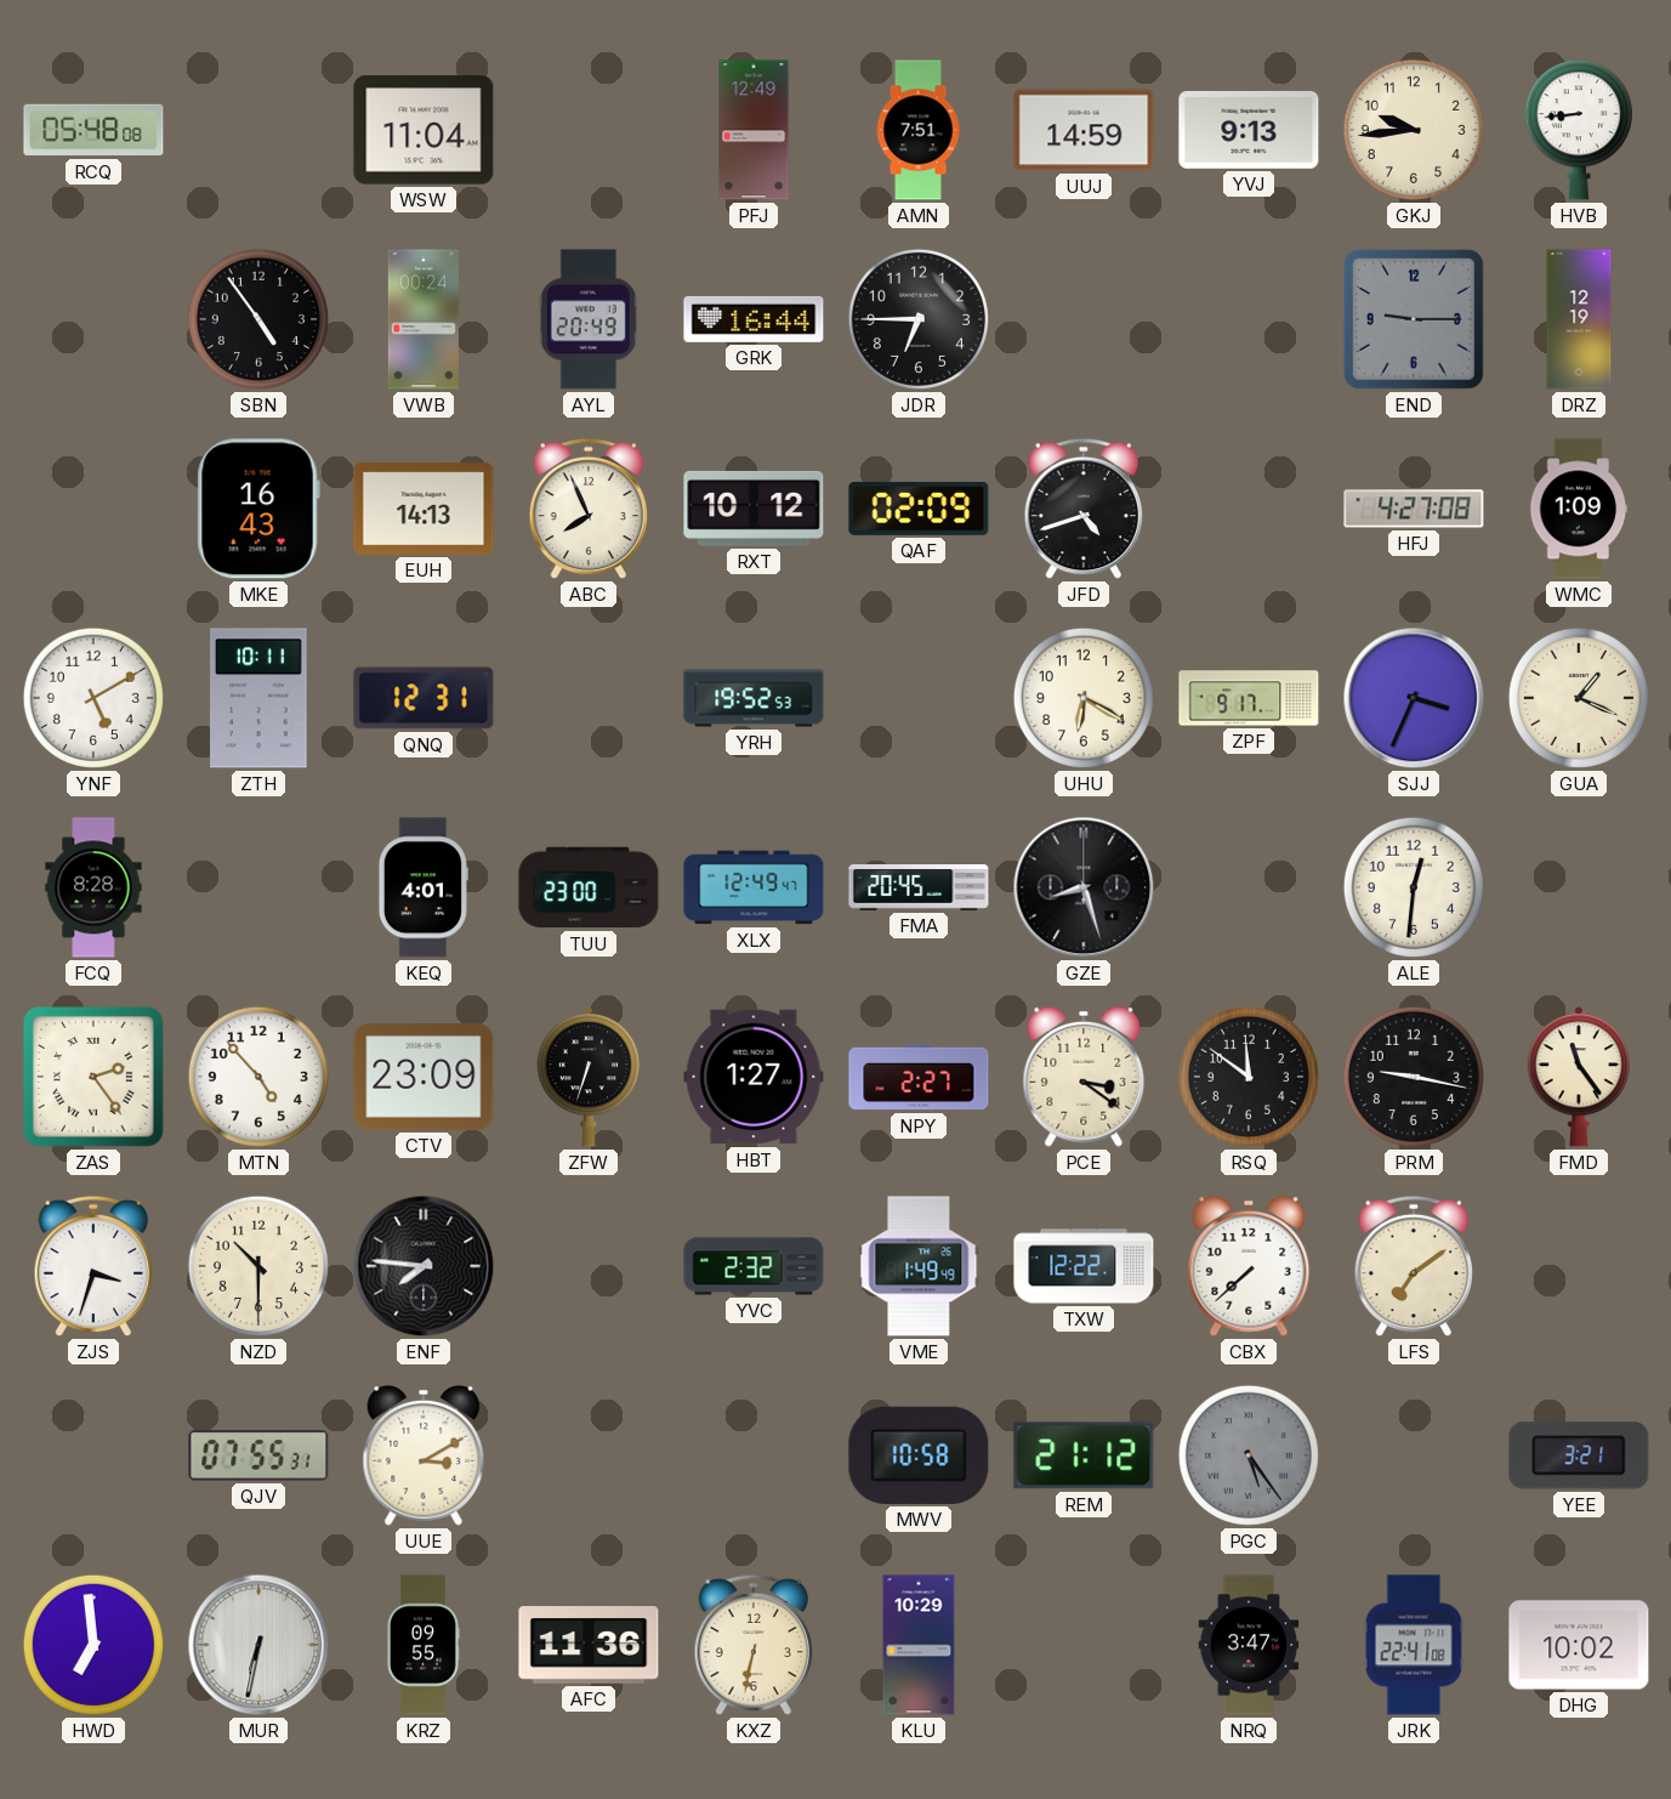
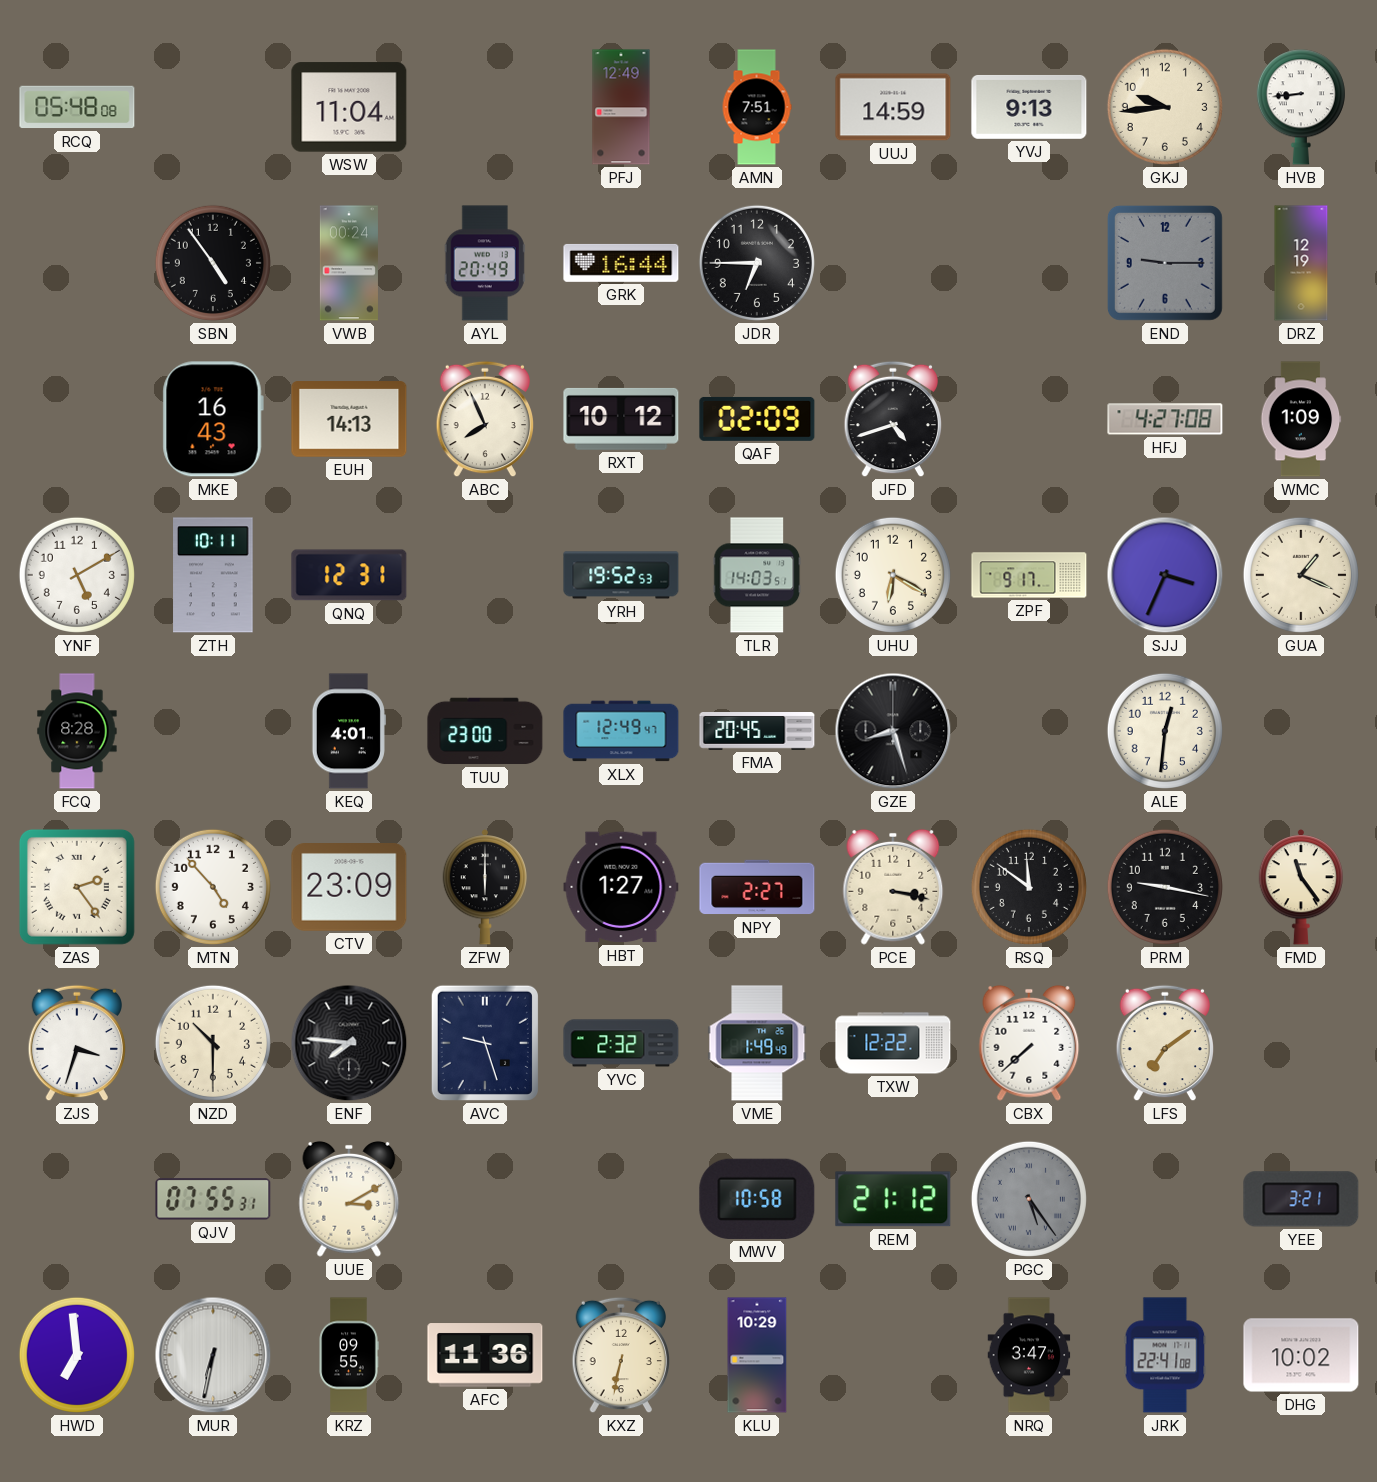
TLR: none -> 14:03 (757, 575)
ZFW: 6:33 -> 6:00 (484, 887)
PCE: 3:21 -> 3:17 (893, 887)
AVC: none -> 9:27 (485, 1043)
